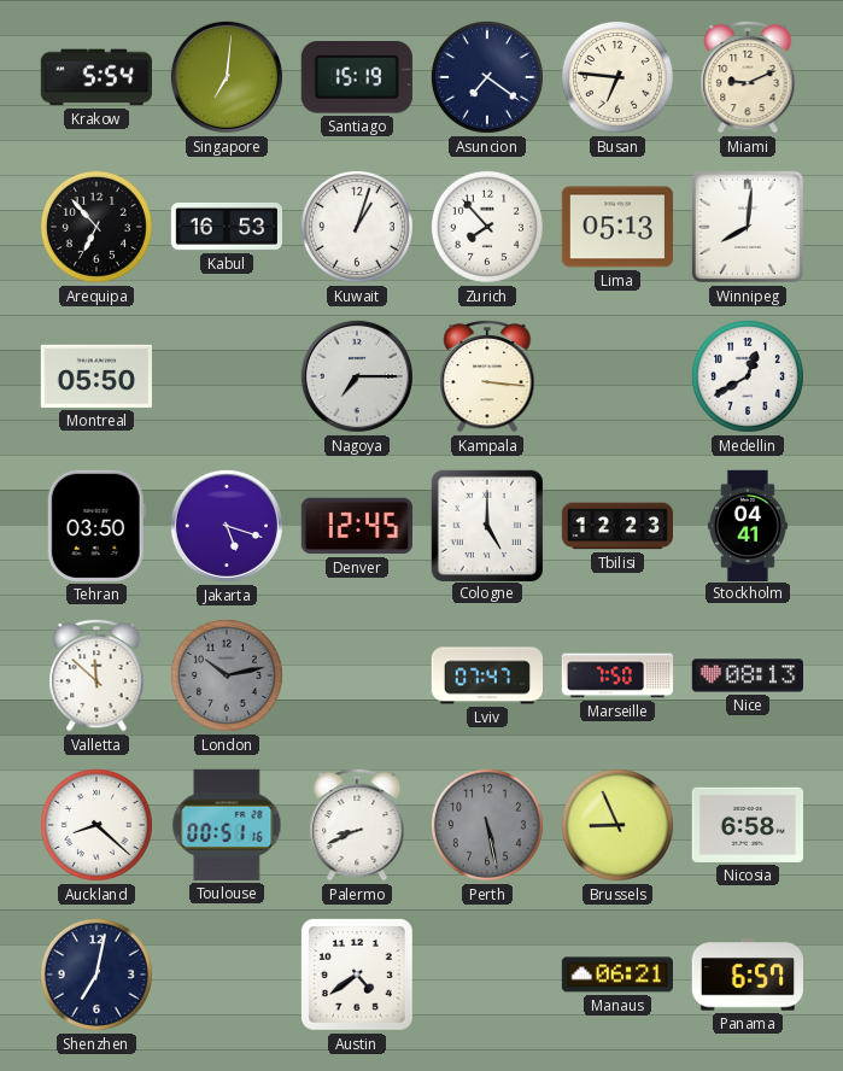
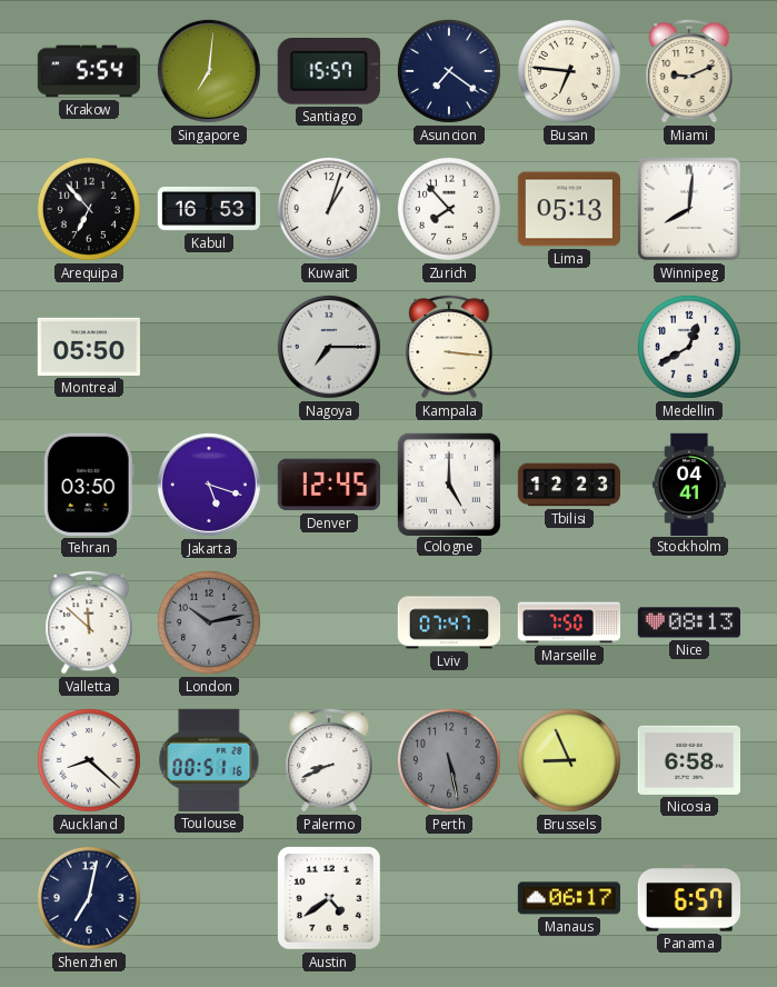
Santiago: 15:19 -> 15:57 (329, 72)
Manaus: 06:21 -> 06:17 (568, 898)
